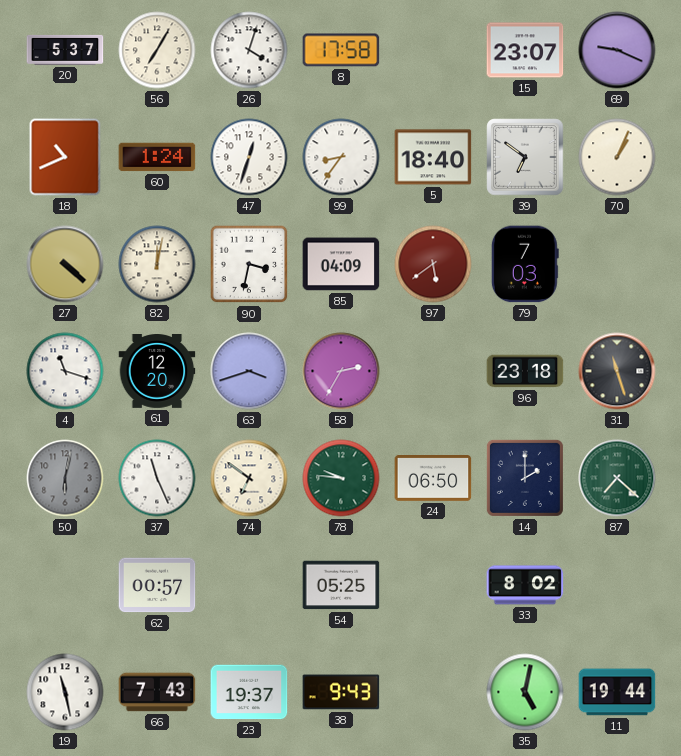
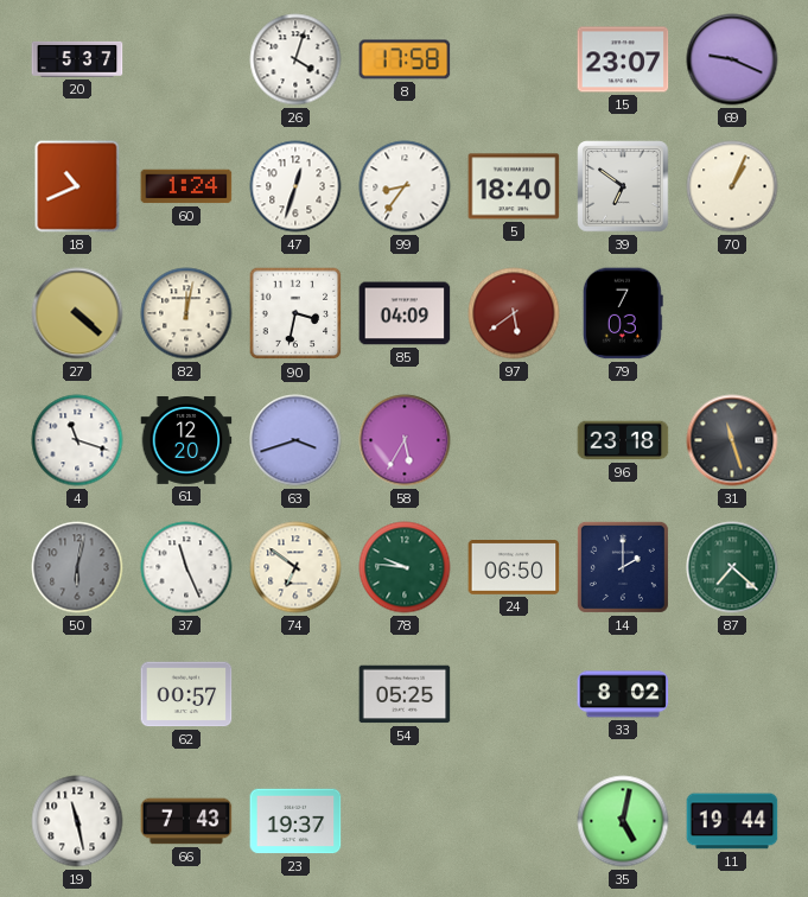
56: 7:05 -> none (157, 50)
58: 2:35 -> 5:35 (405, 440)
38: 9:43 -> none (341, 692)
